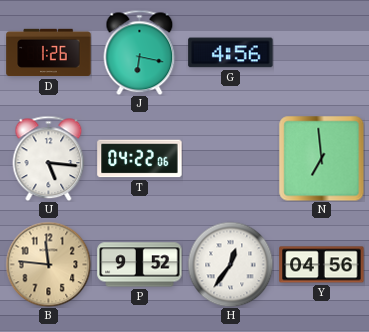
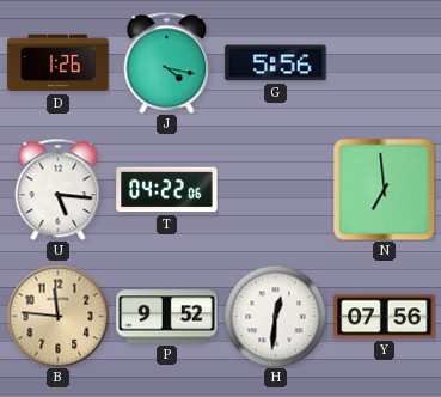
J: 6:17 -> 4:17 (167, 62)
G: 4:56 -> 5:56 (276, 63)
H: 12:36 -> 12:31 (275, 316)
Y: 04:56 -> 07:56 (385, 317)
